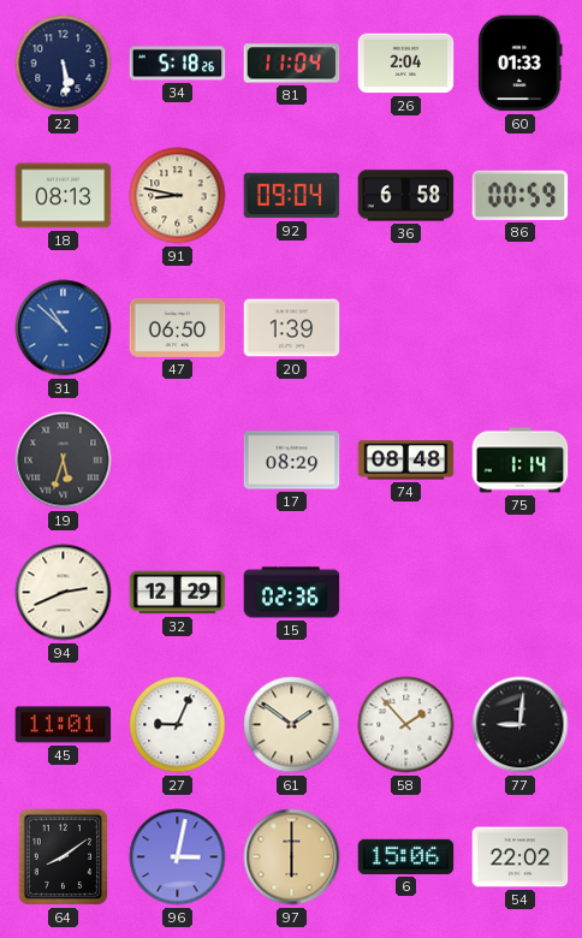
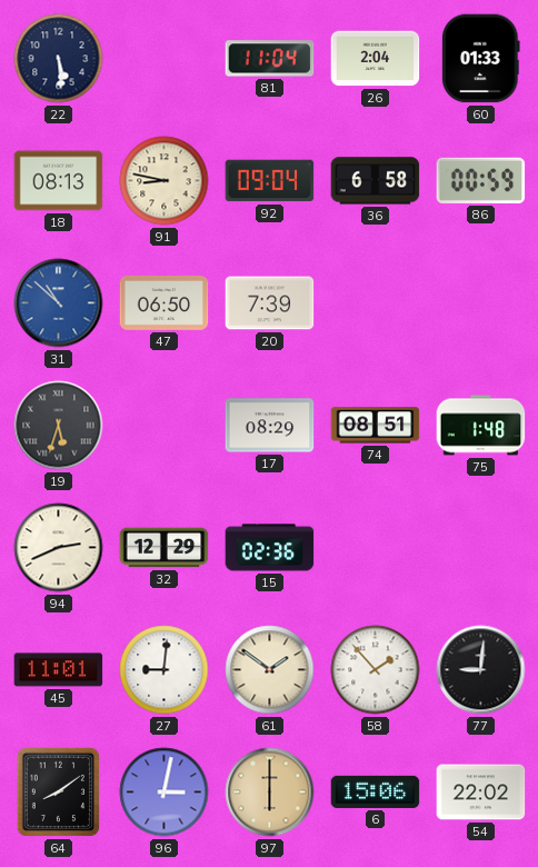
34: 5:18 -> none (178, 64)
20: 1:39 -> 7:39 (270, 303)
74: 08:48 -> 08:51 (376, 426)
75: 1:14 -> 1:48 (481, 426)
27: 9:04 -> 9:01 (165, 670)
